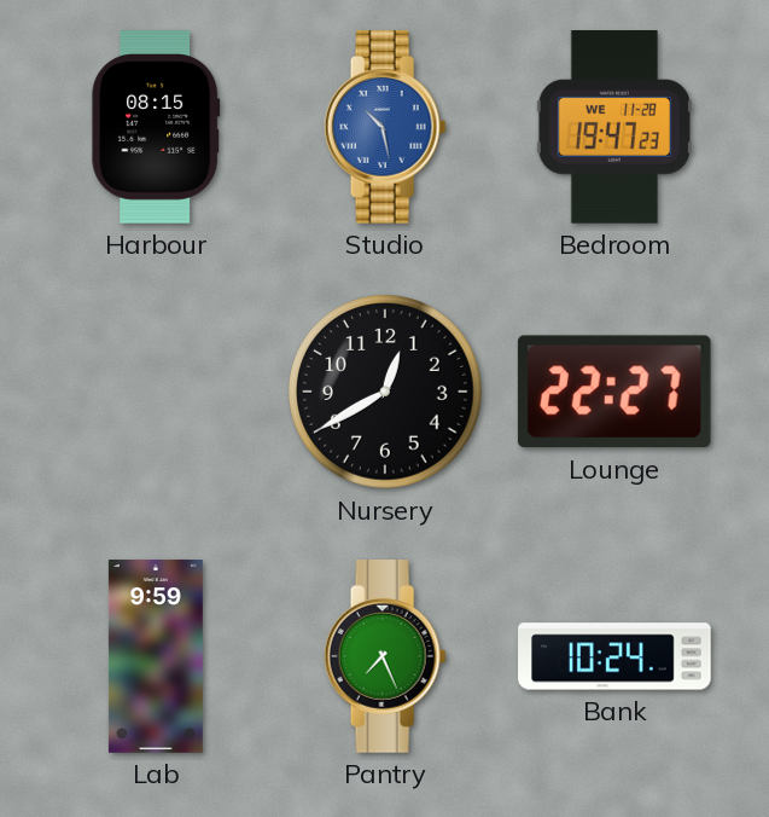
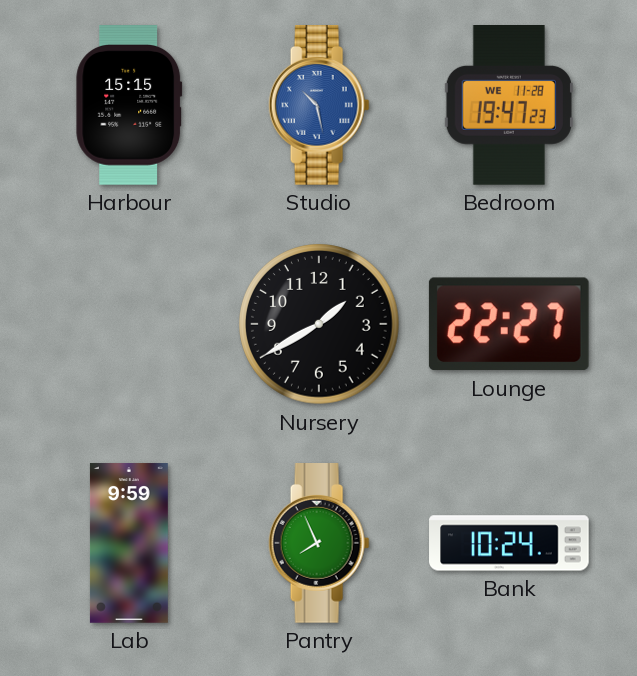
Harbour: 08:15 -> 15:15 (129, 105)
Nursery: 12:40 -> 1:40 (319, 324)
Pantry: 7:26 -> 7:56 (319, 544)
